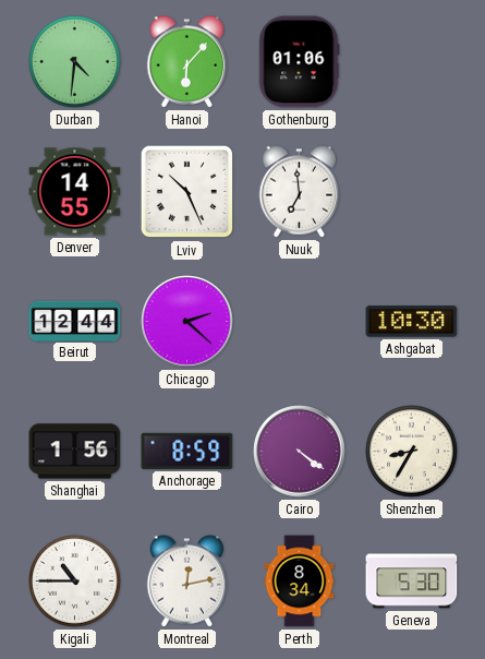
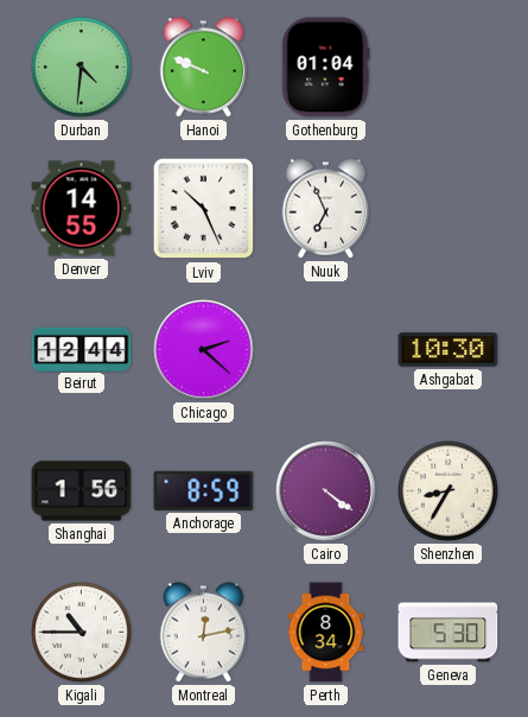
Hanoi: 6:07 -> 9:49 (204, 68)
Gothenburg: 01:06 -> 01:04 (326, 68)
Nuuk: 6:59 -> 6:56 (326, 209)
